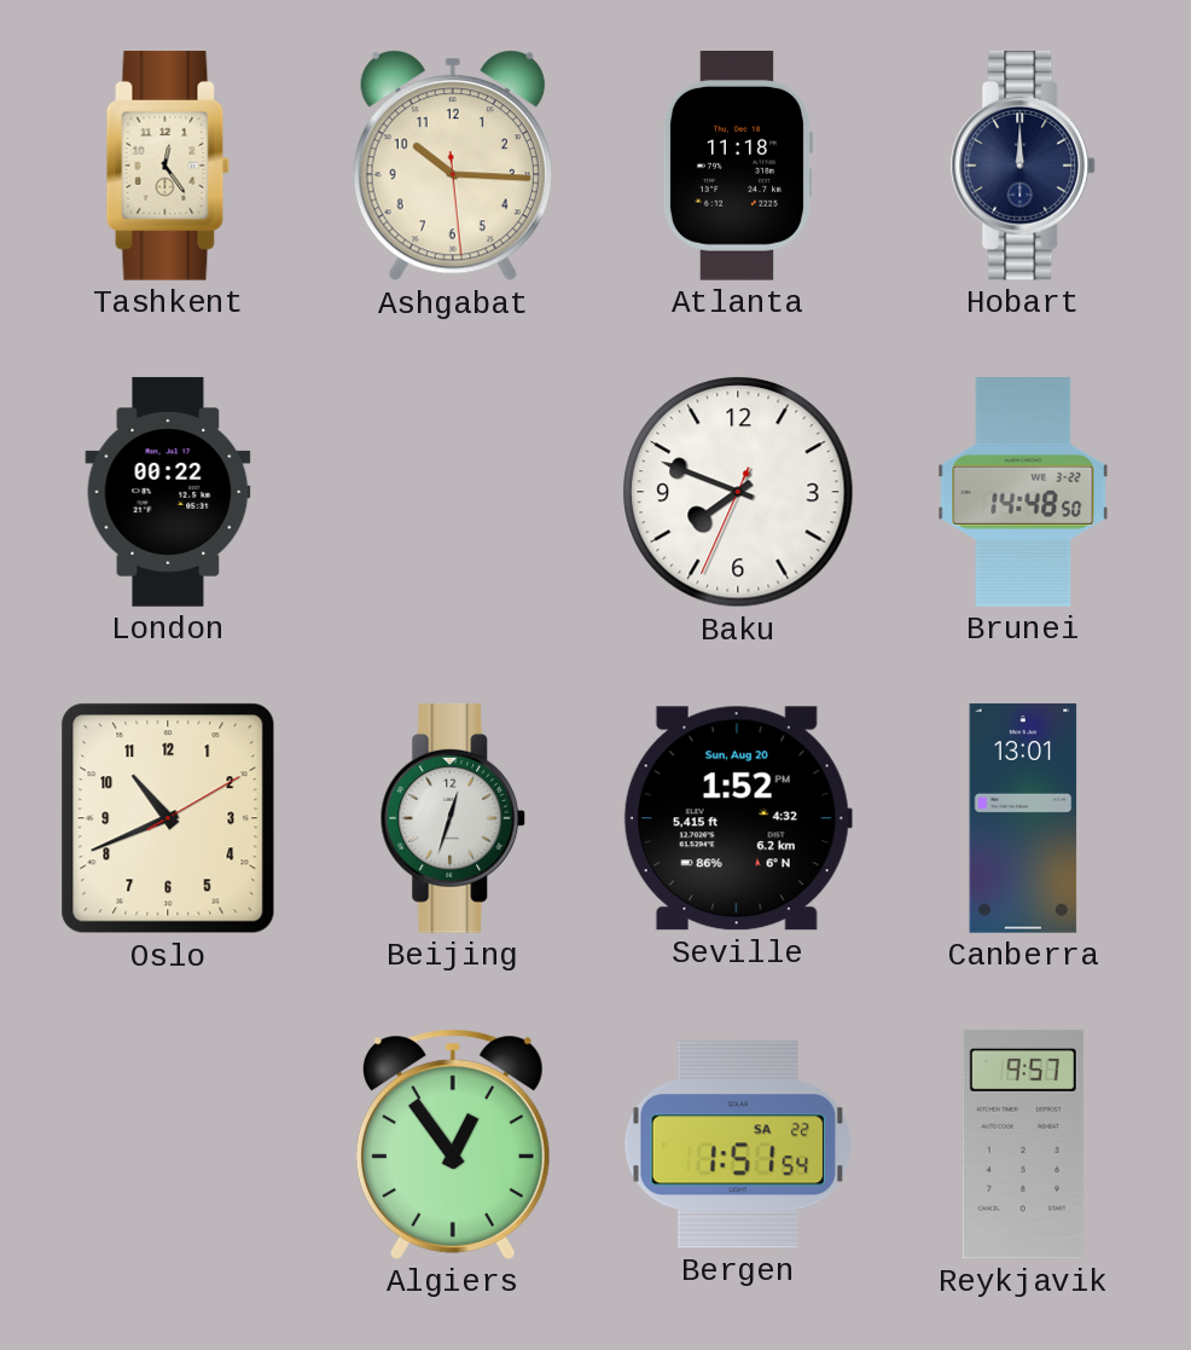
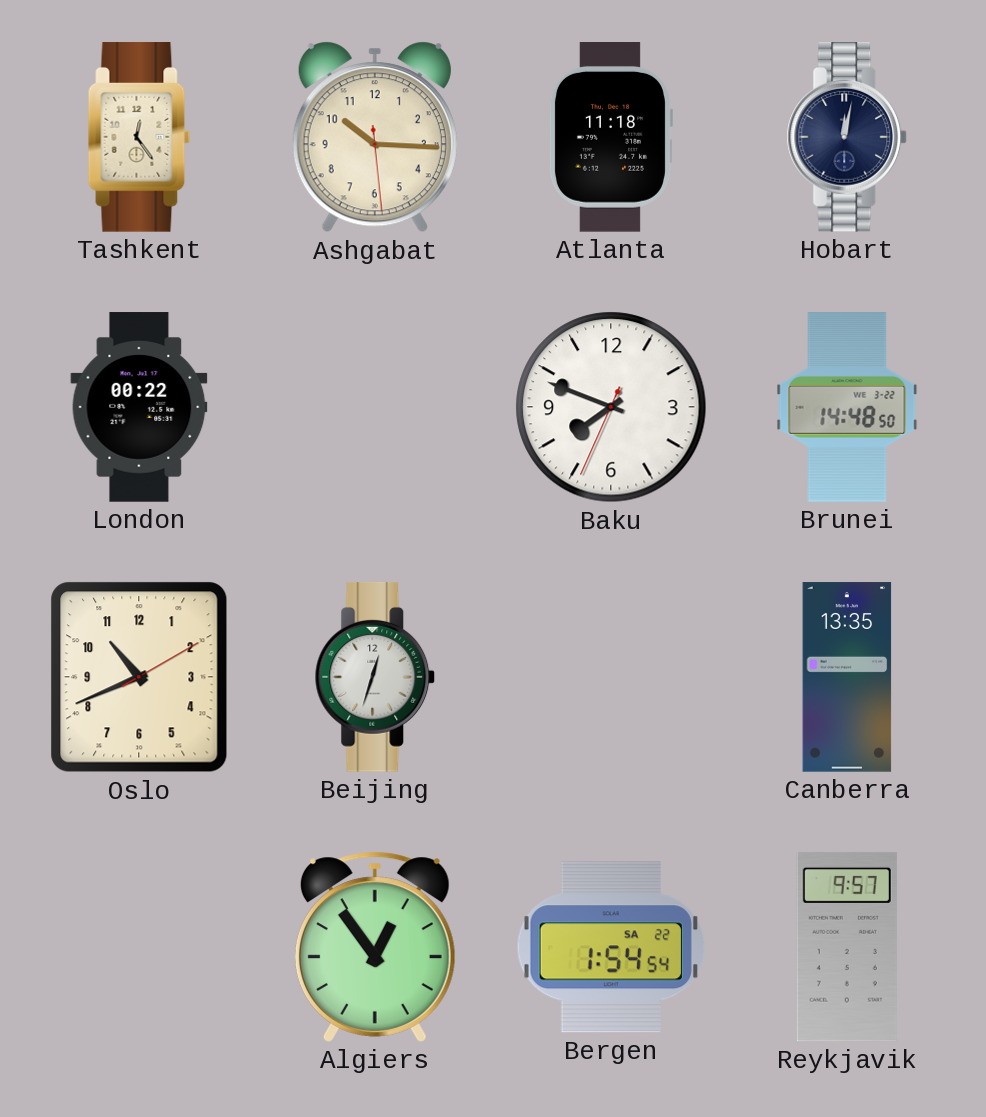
Hobart: 12:00 -> 12:02 (847, 138)
Seville: 1:52 -> none (738, 818)
Canberra: 13:01 -> 13:35 (847, 677)
Bergen: 1:51 -> 1:54 (611, 947)
